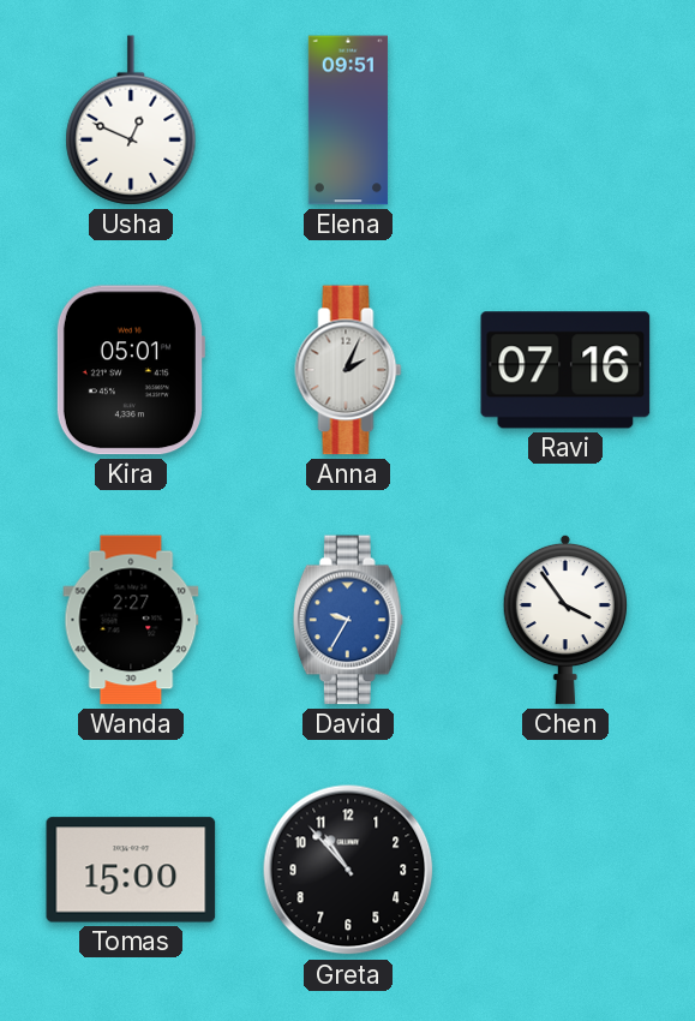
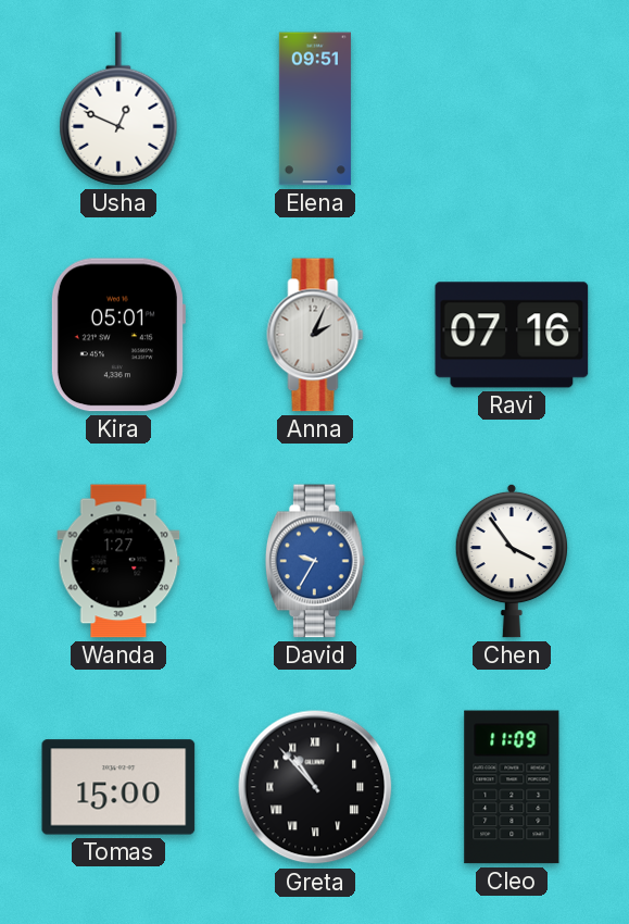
Wanda: 2:27 -> 1:27 (118, 561)
Greta numerals: Arabic -> Roman (315, 787)
Cleo: none -> 11:09 (512, 787)
